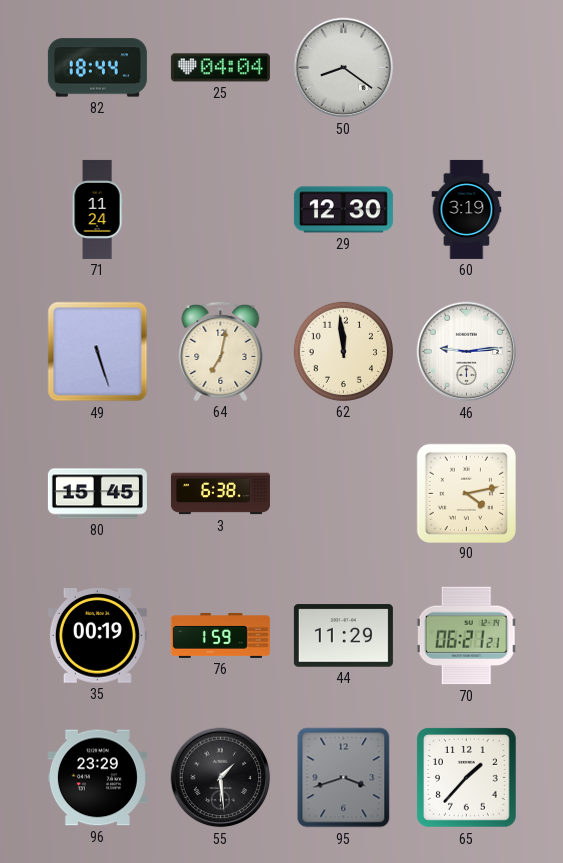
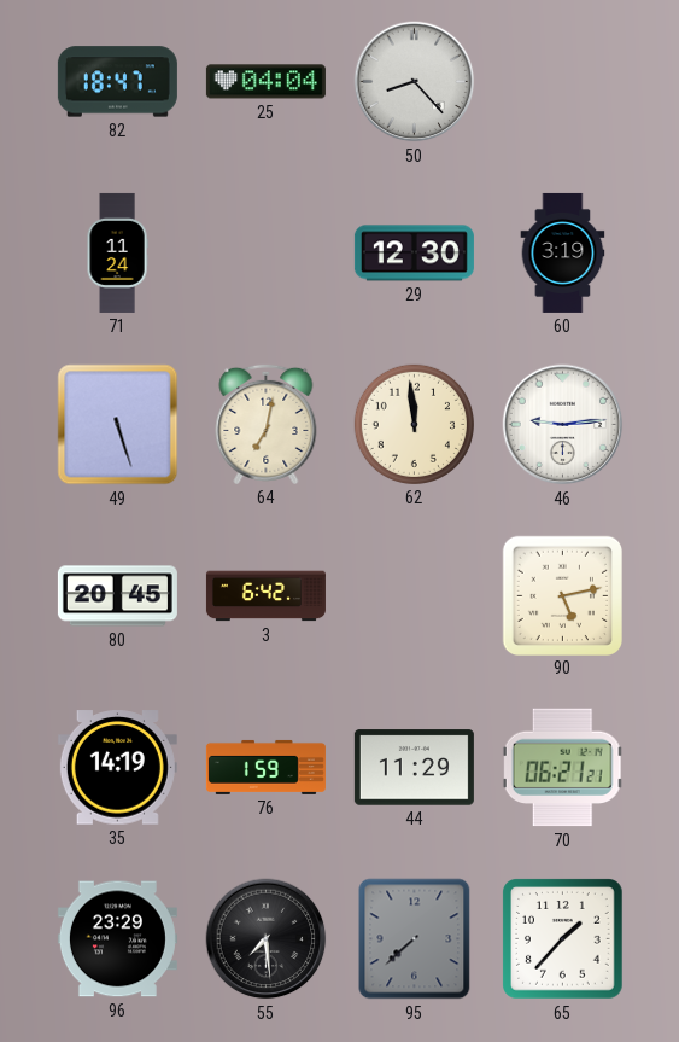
82: 18:44 -> 18:47 (117, 82)
50: 8:21 -> 8:23 (415, 82)
80: 15:45 -> 20:45 (117, 596)
3: 6:38 -> 6:42 (265, 596)
90: 4:13 -> 5:13 (562, 595)
35: 00:19 -> 14:19 (117, 768)
55: 1:29 -> 7:29 (267, 939)
95: 3:42 -> 7:38 (415, 939)
